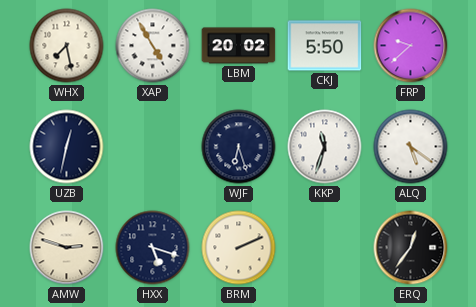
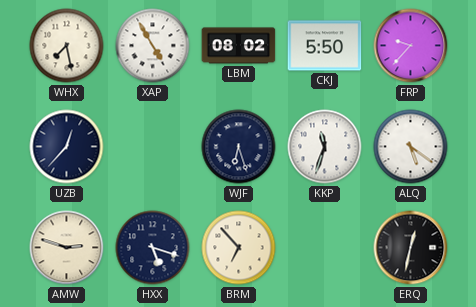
LBM: 20:02 -> 08:02 (239, 46)
FRP: 9:38 -> 9:37 (411, 46)
UZB: 12:32 -> 12:37 (67, 147)
BRM: 2:11 -> 6:53 (239, 248)
ERQ: 12:36 -> 12:32 (411, 248)
